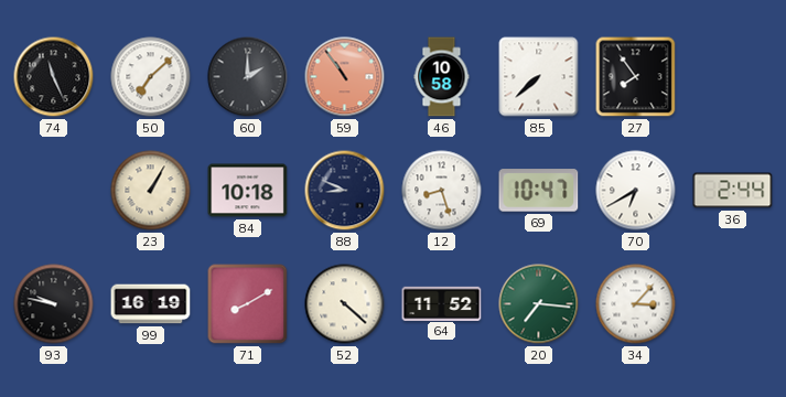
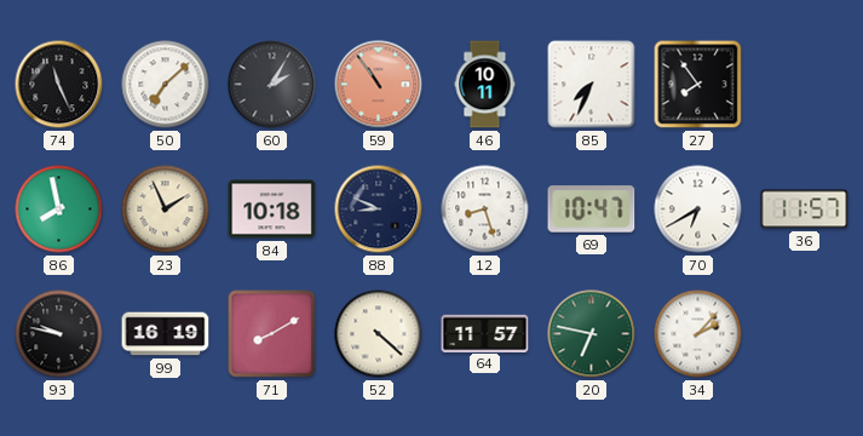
60: 2:00 -> 2:05 (272, 85)
46: 10:58 -> 10:11 (485, 85)
85: 7:38 -> 7:34 (592, 85)
86: none -> 7:58 (59, 210)
23: 1:05 -> 1:56 (166, 210)
36: 2:44 -> 11:57 (805, 210)
64: 11:52 -> 11:57 (485, 333)
20: 7:16 -> 6:47 (592, 334)
34: 3:07 -> 2:07 (698, 334)
